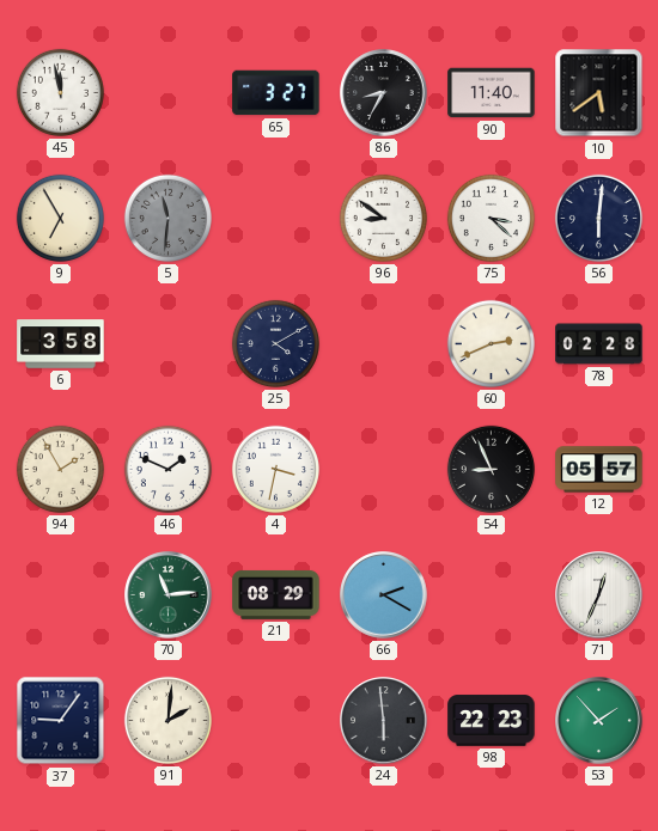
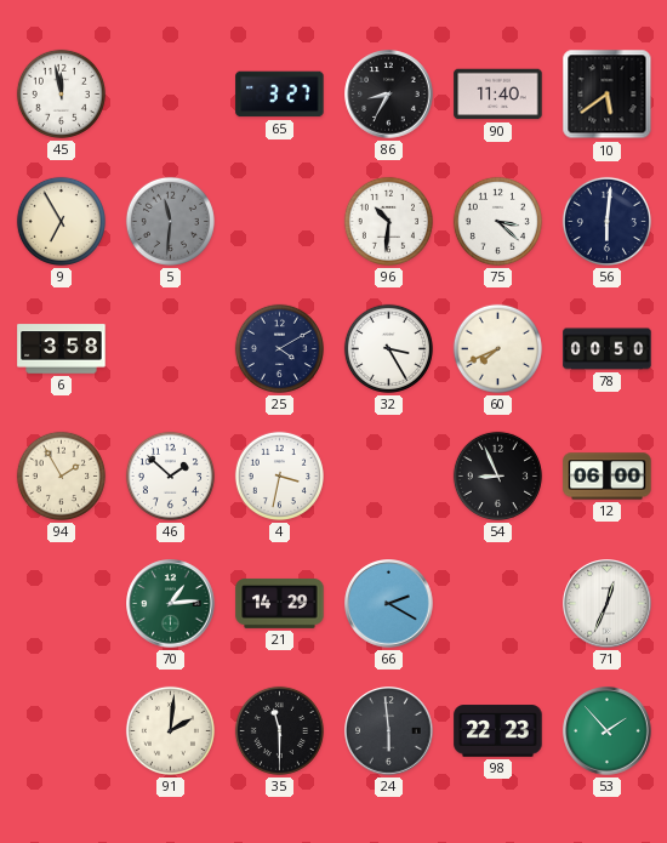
96: 8:51 -> 10:31 (388, 221)
32: none -> 3:25 (388, 348)
60: 2:41 -> 7:41 (497, 348)
78: 02:28 -> 00:50 (608, 349)
46: 1:49 -> 1:52 (170, 475)
12: 05:57 -> 06:00 (608, 477)
70: 11:14 -> 1:14 (171, 604)
21: 08:29 -> 14:29 (280, 603)
37: 9:06 -> none (61, 721)
35: none -> 11:30 (279, 730)
